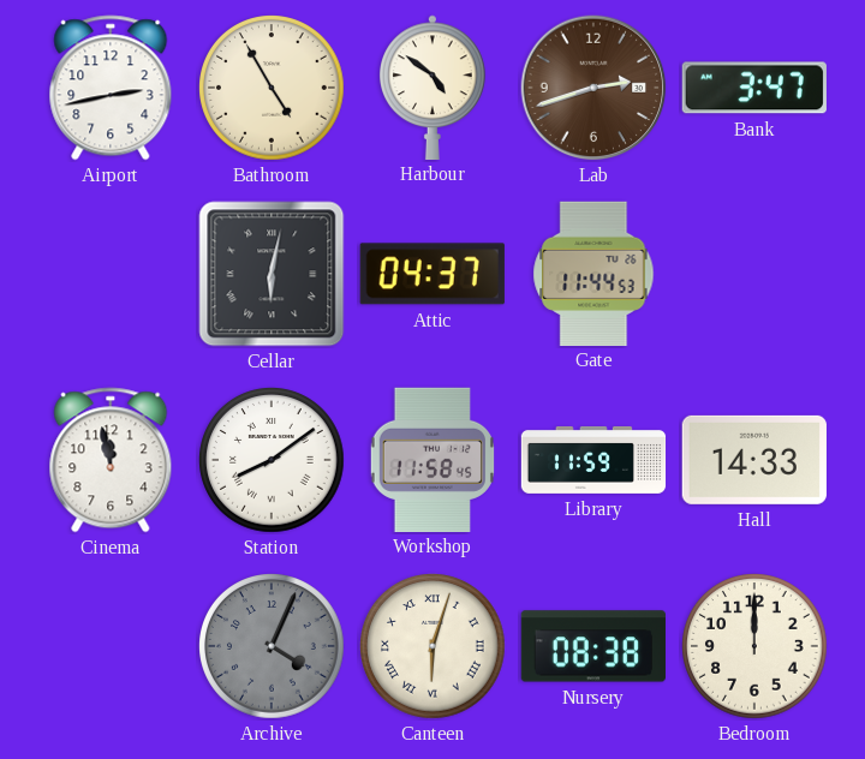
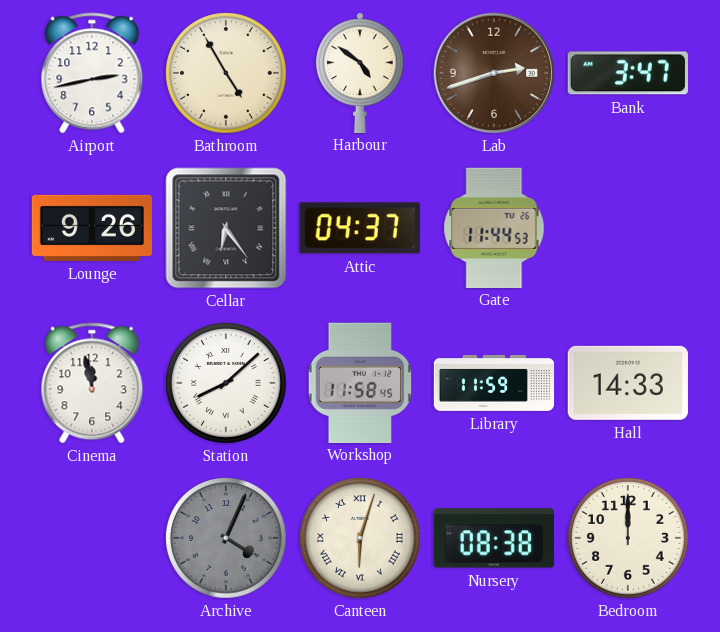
Lounge: none -> 9:26 (91, 228)
Cellar: 6:02 -> 6:24 (226, 228)
Station: 8:09 -> 8:08 (227, 384)
